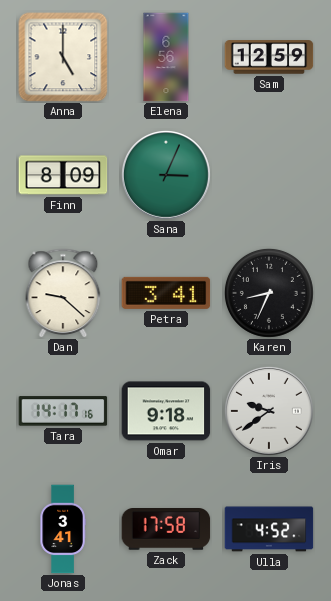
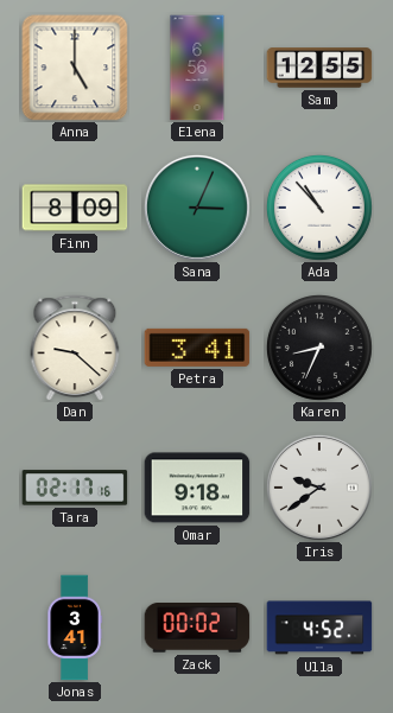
Sam: 12:59 -> 12:55 (319, 68)
Ada: none -> 10:53 (319, 208)
Tara: 14:17 -> 02:17 (75, 488)
Zack: 17:58 -> 00:02 (197, 629)
